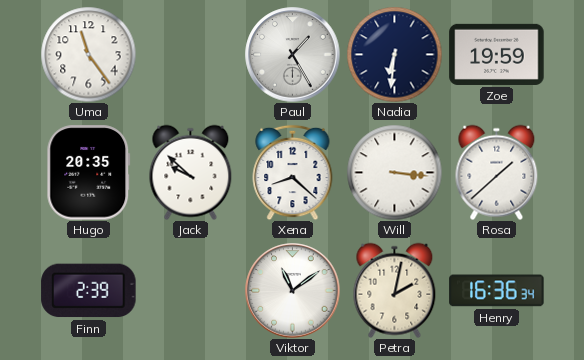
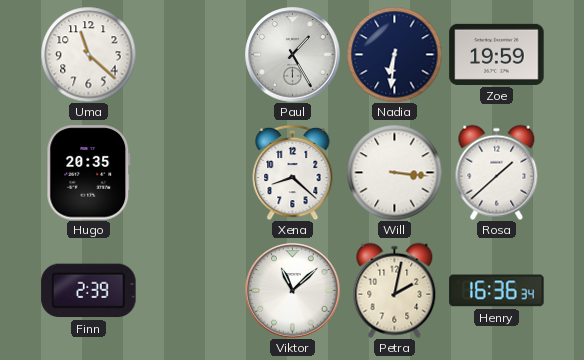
Uma: 11:24 -> 11:22 (88, 54)
Jack: 9:52 -> none (191, 172)
Viktor: 11:09 -> 11:08 (293, 291)
